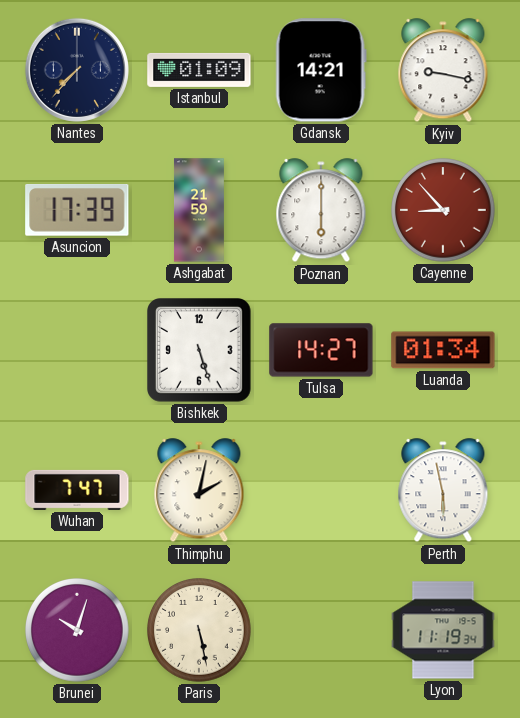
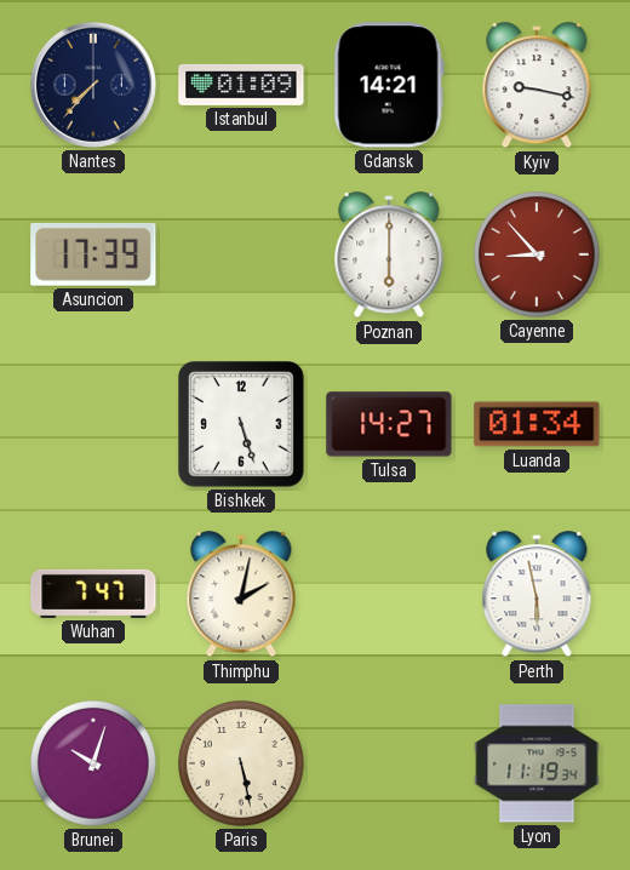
Ashgabat: 21:59 -> none (199, 210)
